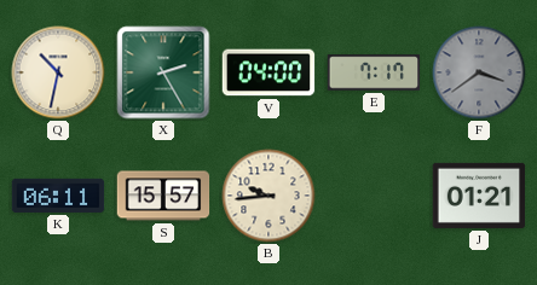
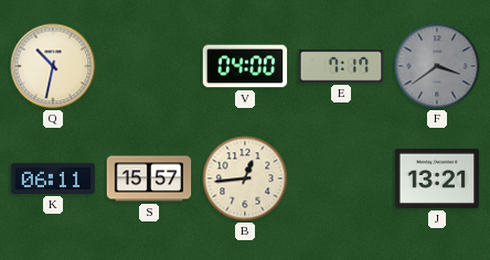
X: 2:25 -> none (163, 72)
B: 9:44 -> 12:44 (245, 178)
J: 01:21 -> 13:21 (437, 178)
